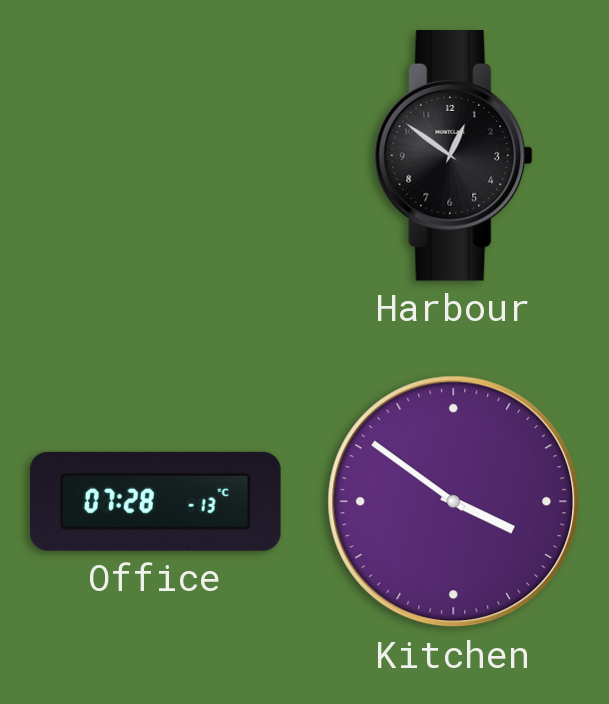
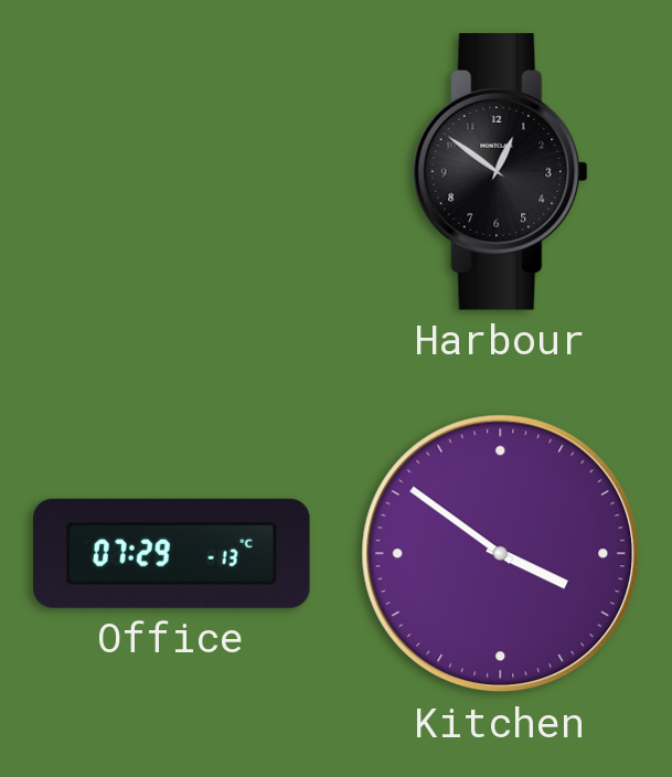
Office: 07:28 -> 07:29 (172, 553)
